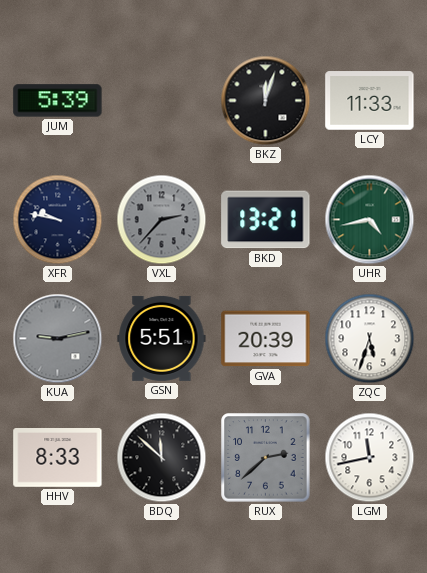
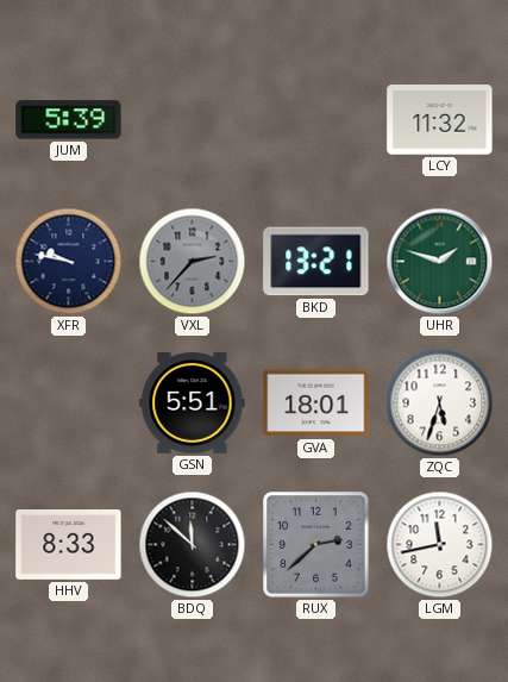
BKZ: 12:03 -> none (266, 101)
LCY: 11:33 -> 11:32 (440, 120)
UHR: 4:43 -> 1:48 (440, 262)
KUA: 9:13 -> none (58, 339)
GVA: 20:39 -> 18:01 (316, 403)
